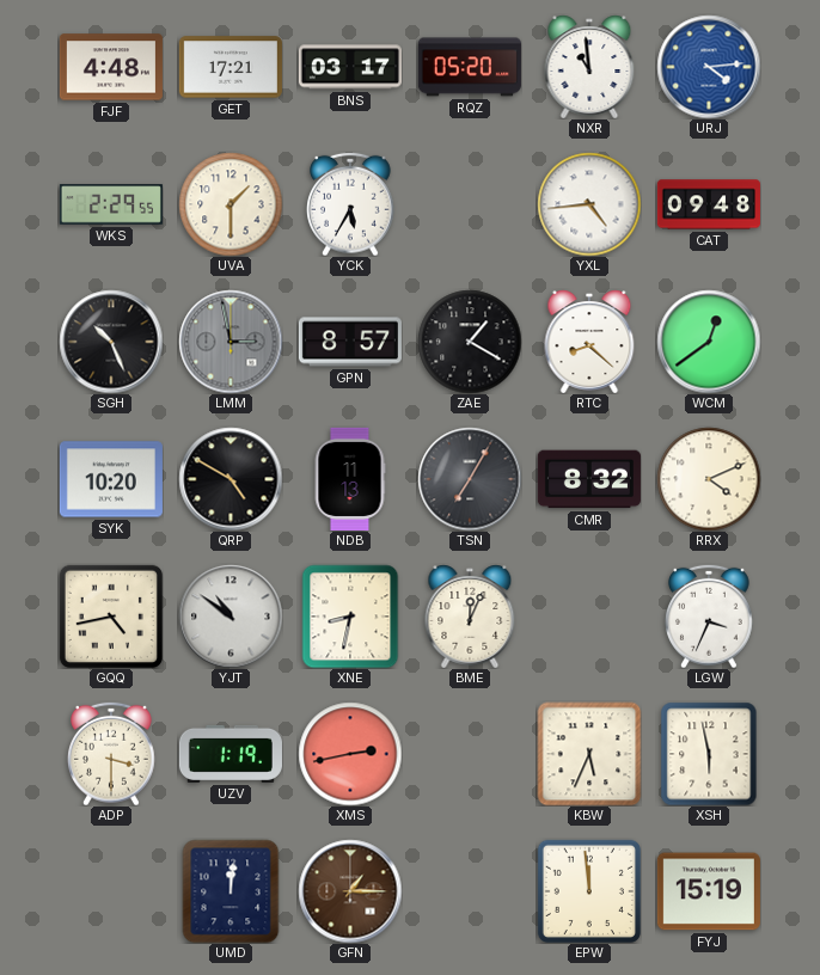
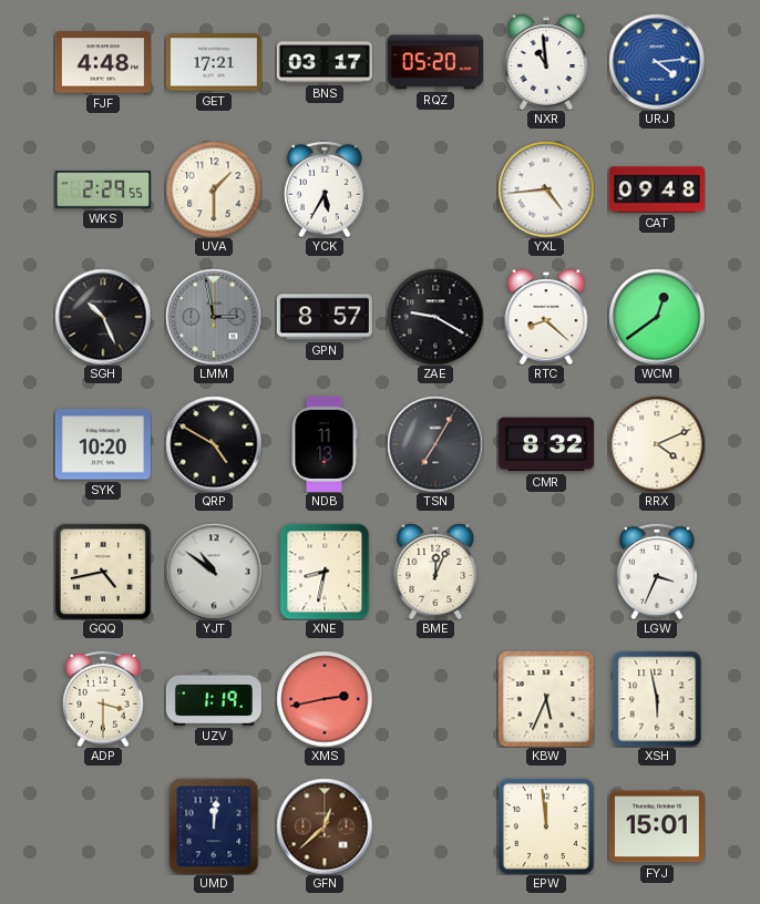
ZAE: 1:20 -> 9:20 (435, 317)
GFN: 1:15 -> 12:38 (325, 826)
FYJ: 15:19 -> 15:01 (657, 826)
